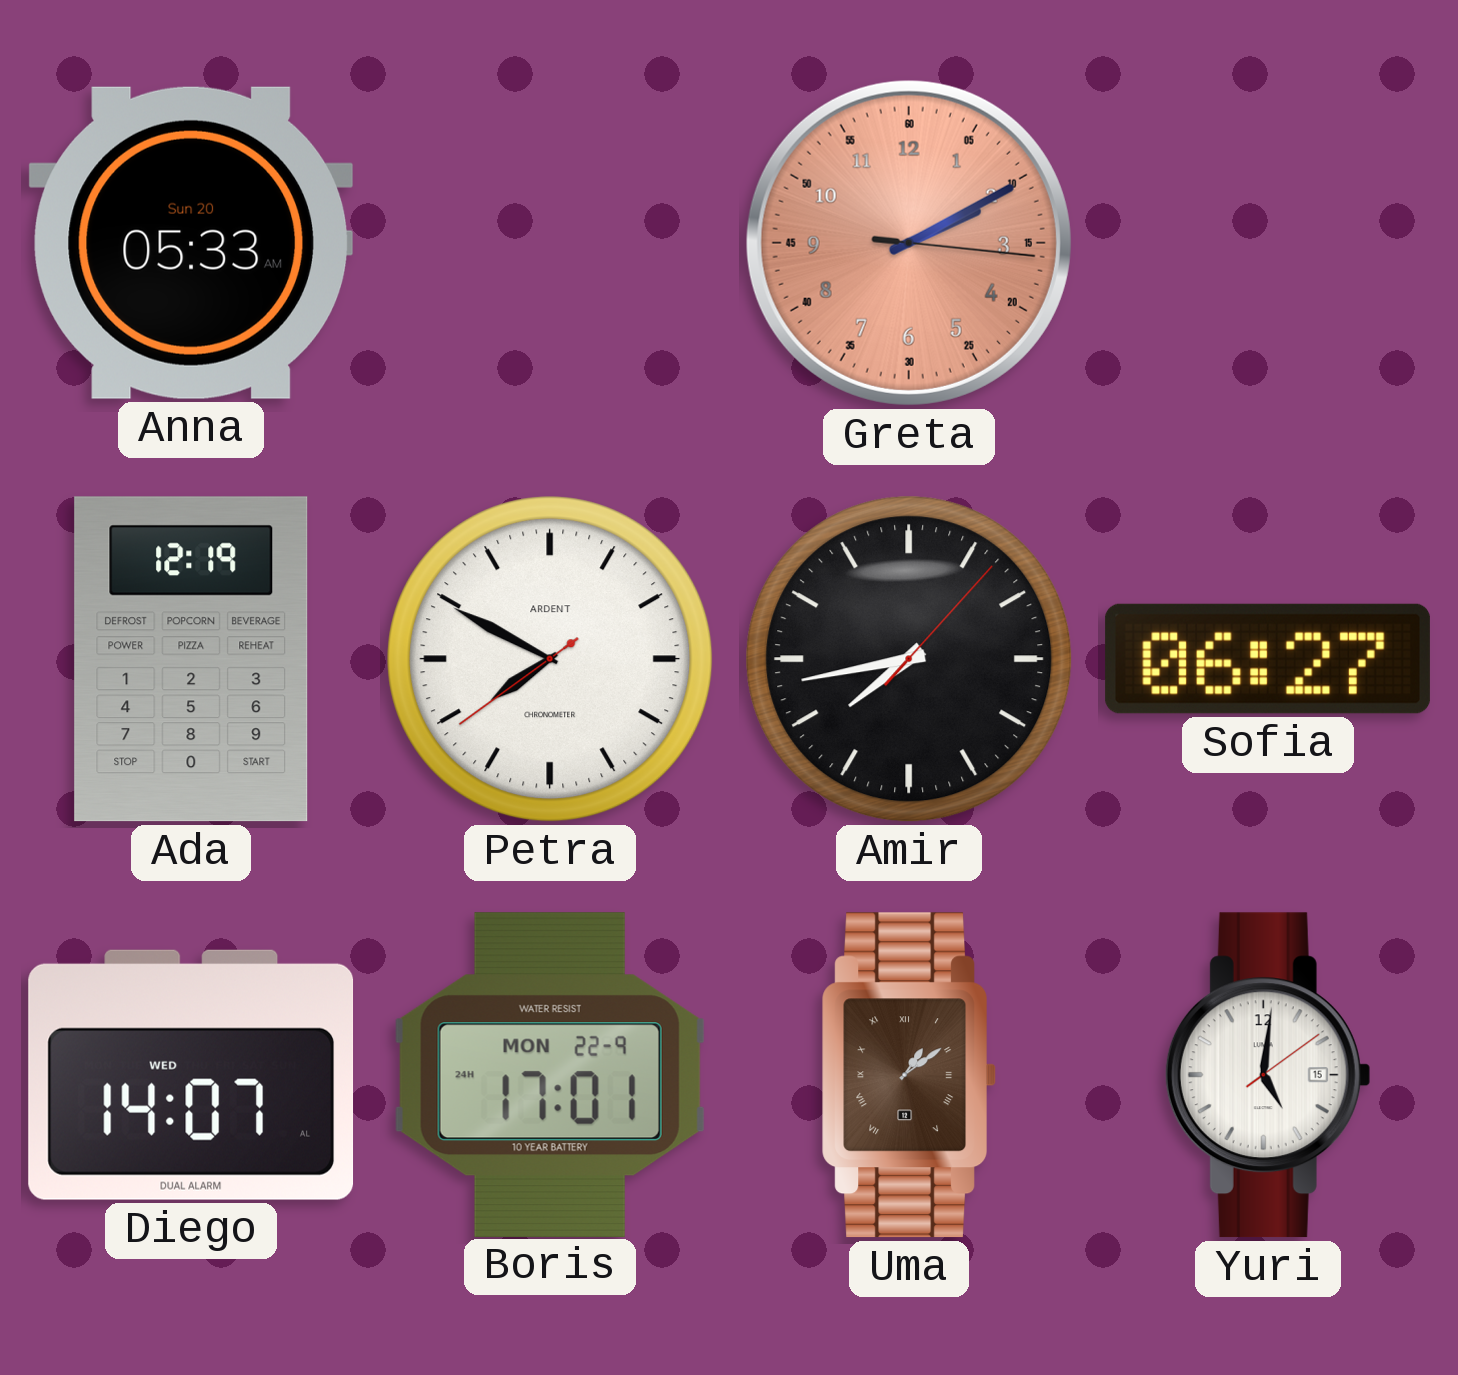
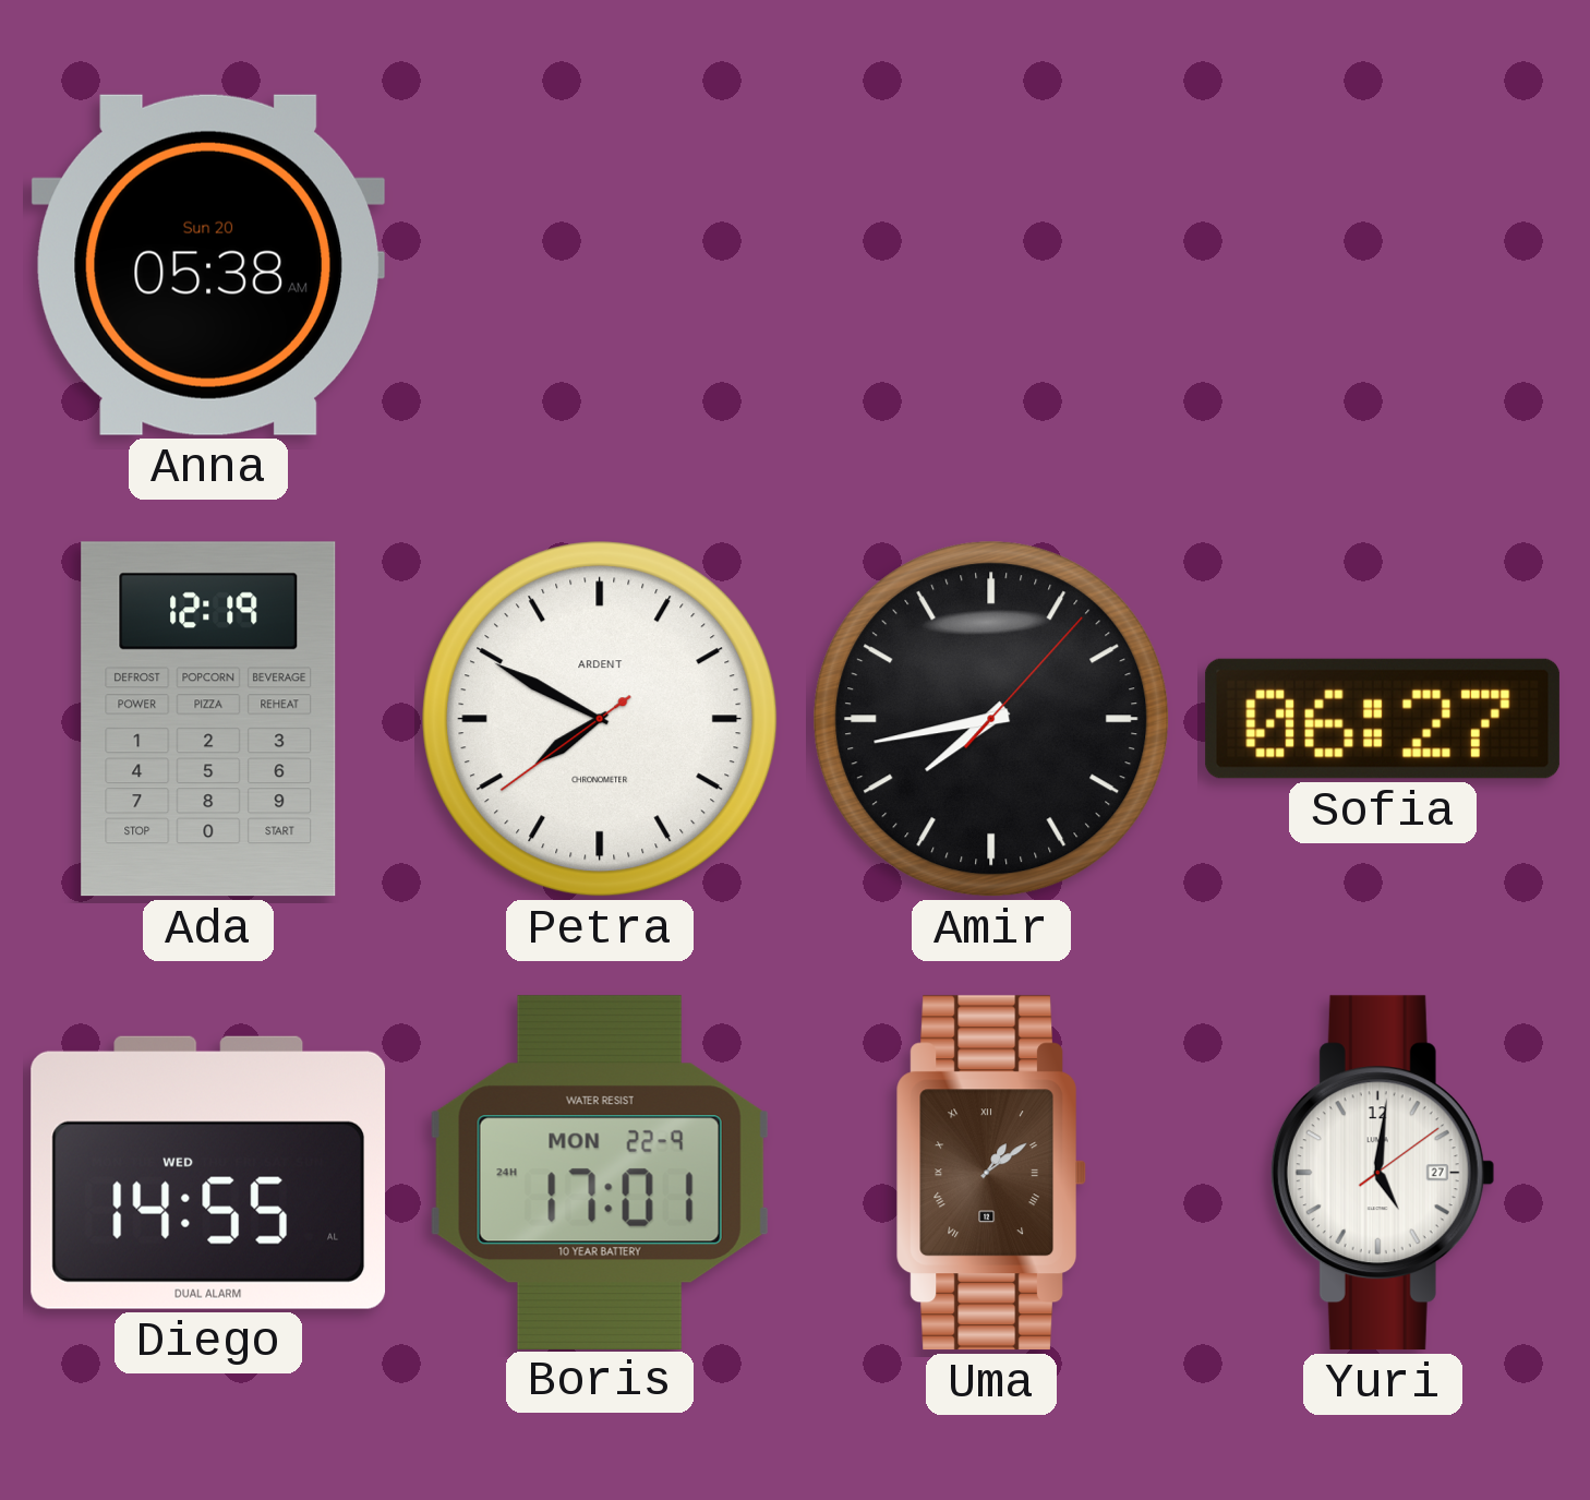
Anna: 05:33 -> 05:38 (208, 265)
Greta: 2:10 -> none (909, 243)
Diego: 14:07 -> 14:55 (208, 1173)
Yuri date: 15 -> 27 (1383, 1173)
